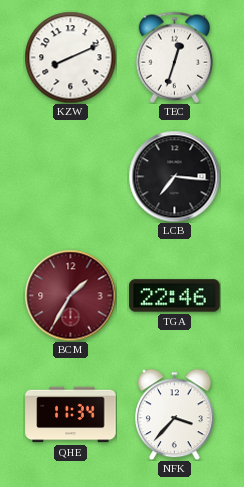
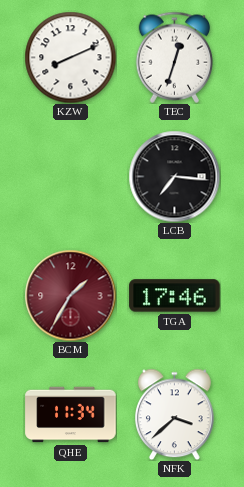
TGA: 22:46 -> 17:46 (175, 296)
NFK: 3:37 -> 3:38 (175, 414)
